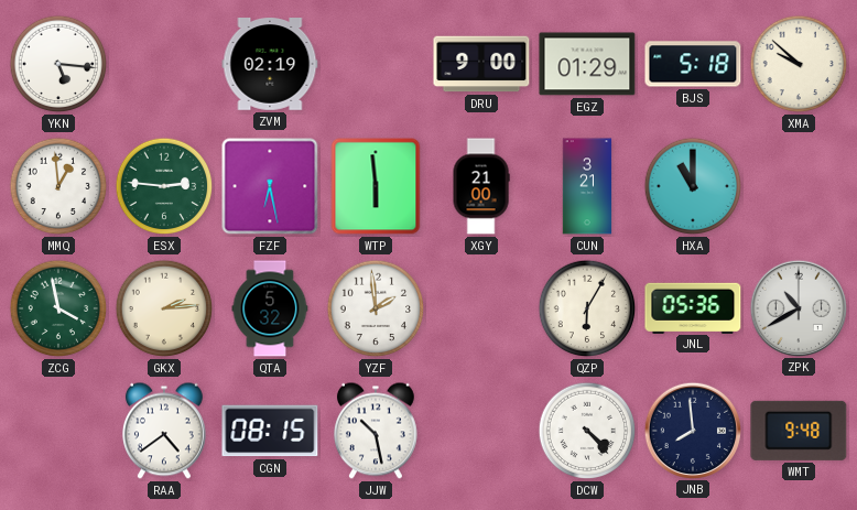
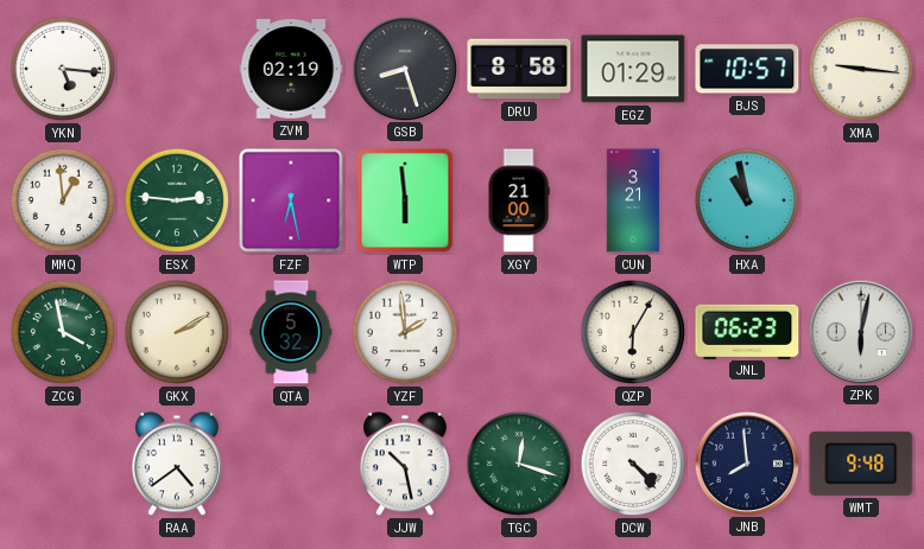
GSB: none -> 8:27 (404, 68)
DRU: 9:00 -> 8:58 (519, 69)
BJS: 5:18 -> 10:57 (747, 69)
XMA: 9:52 -> 9:16 (861, 69)
HXA: 11:00 -> 10:58 (747, 200)
GKX: 2:14 -> 2:10 (177, 332)
JNL: 05:36 -> 06:23 (747, 331)
ZPK: 10:40 -> 6:02 (860, 331)
CGN: 08:15 -> none (270, 431)
TGC: none -> 12:18 (519, 464)
